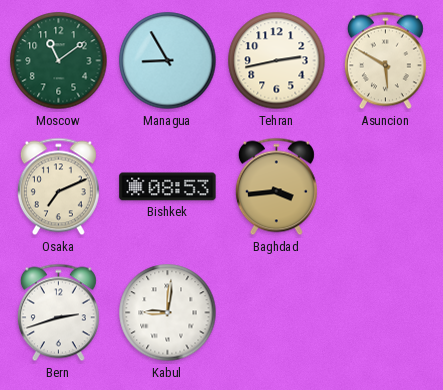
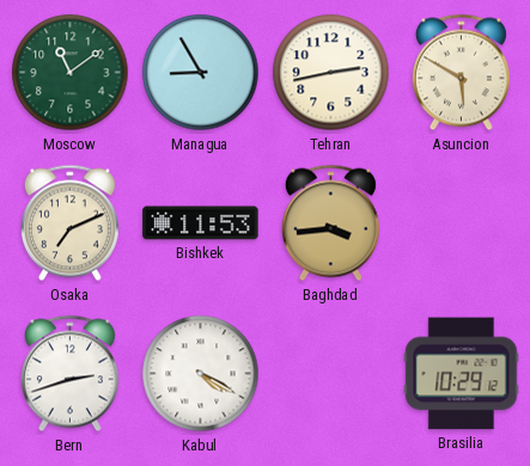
Bishkek: 08:53 -> 11:53 (201, 223)
Kabul: 9:01 -> 4:20 (201, 374)
Brasilia: none -> 10:29 (462, 374)
